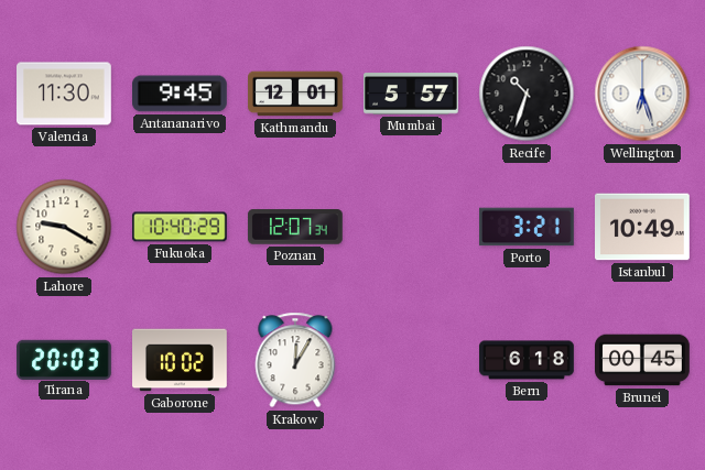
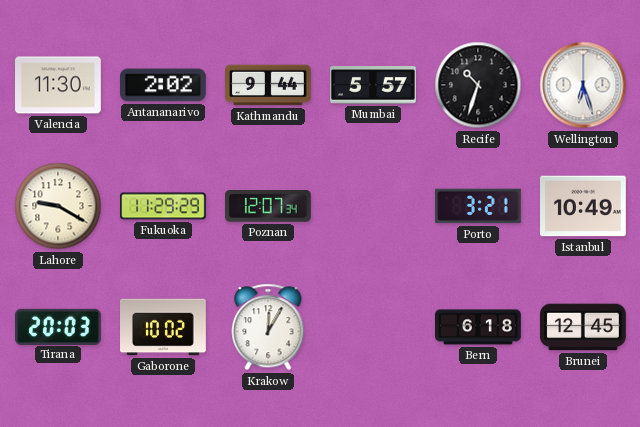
Antananarivo: 9:45 -> 2:02 (164, 85)
Kathmandu: 12:01 -> 9:44 (268, 85)
Fukuoka: 10:40 -> 11:29 (163, 206)
Brunei: 00:45 -> 12:45 (583, 327)
